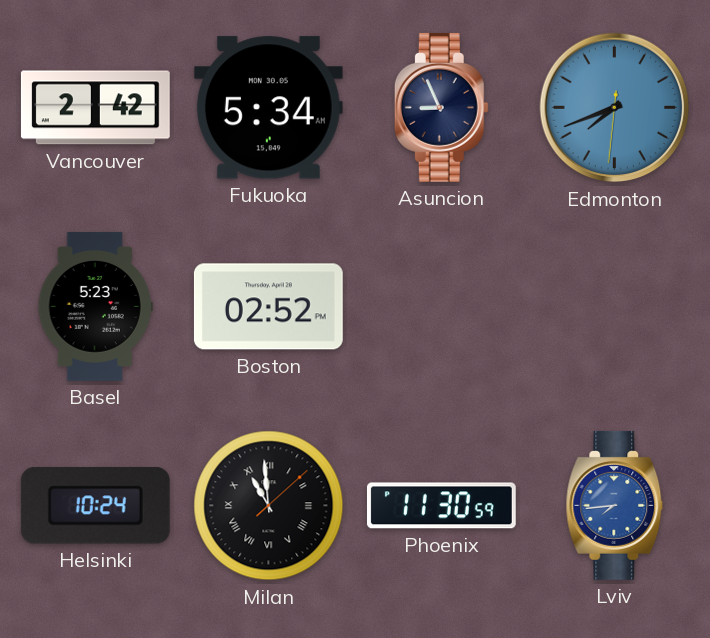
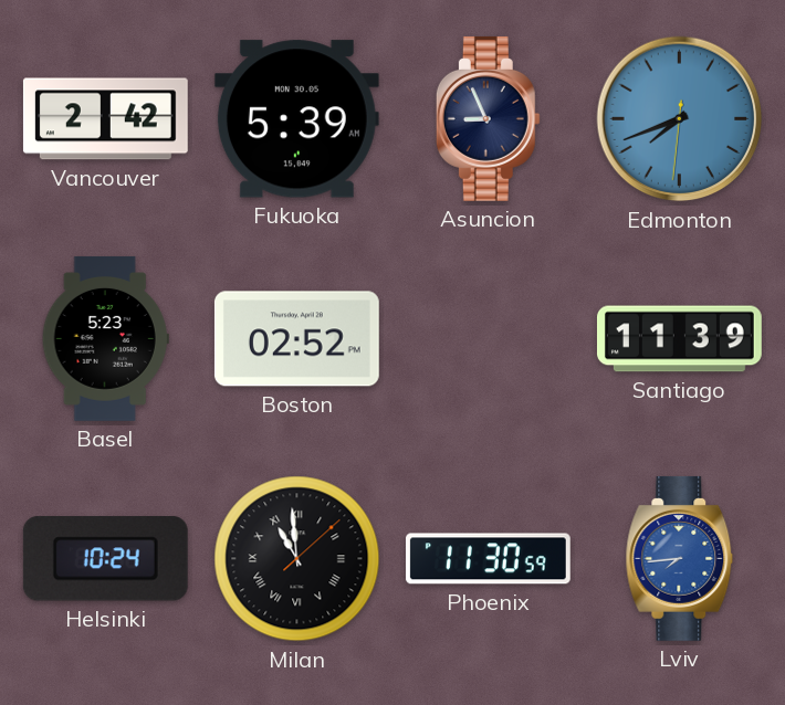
Fukuoka: 5:34 -> 5:39 (296, 119)
Santiago: none -> 11:39 (679, 339)
